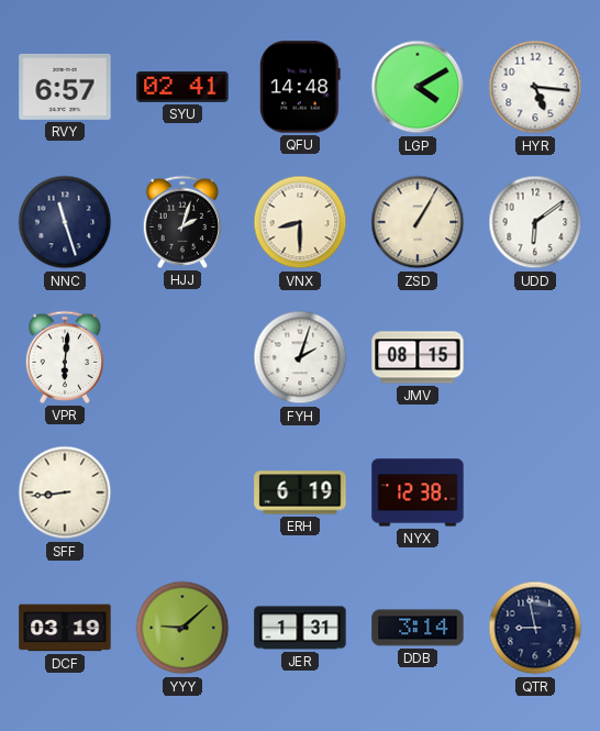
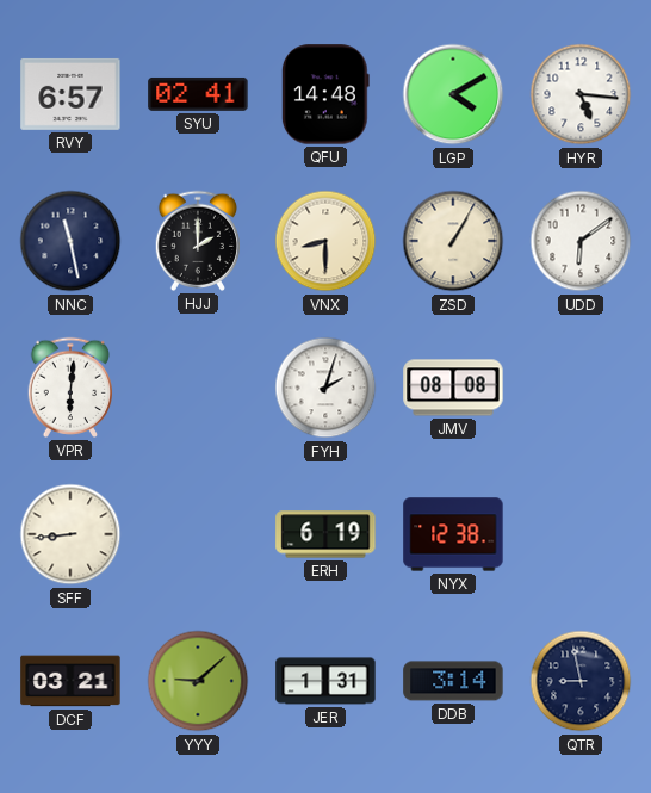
NNC: 11:27 -> 11:28 (70, 241)
HJJ: 2:03 -> 2:00 (197, 241)
JMV: 08:15 -> 08:08 (453, 388)
DCF: 03:19 -> 03:21 (70, 681)
